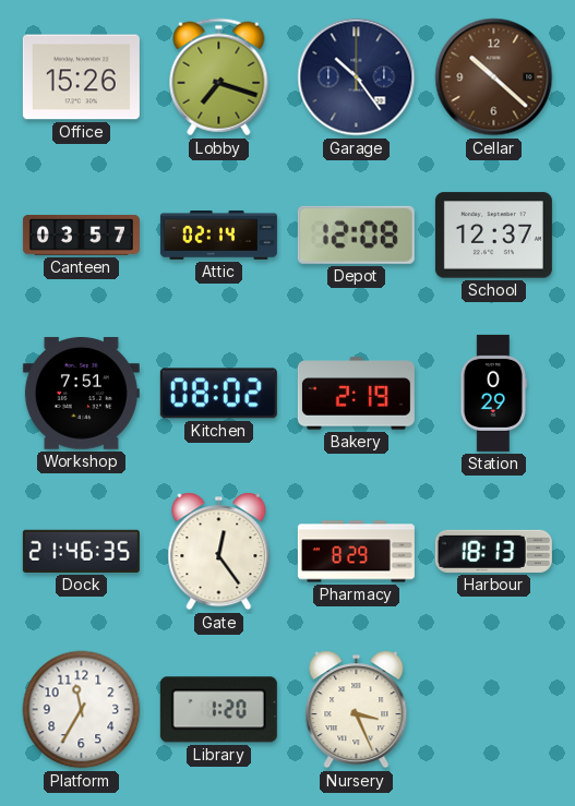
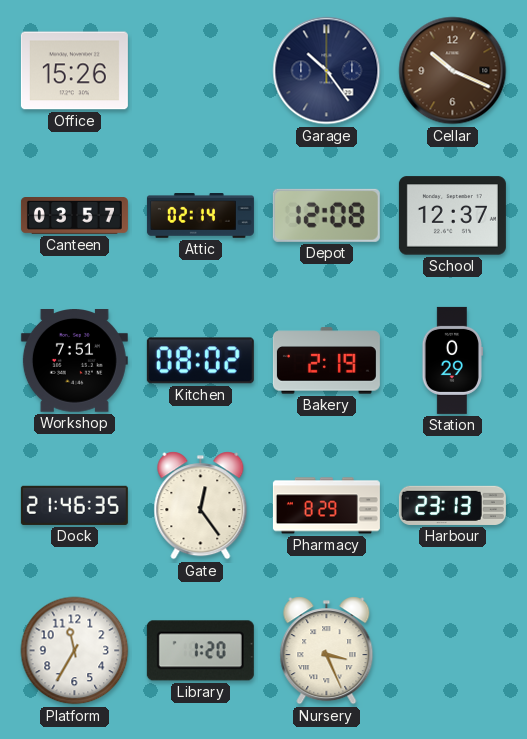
Lobby: 7:18 -> none (219, 77)
Cellar: 10:22 -> 10:19 (453, 71)
Harbour: 18:13 -> 23:13 (452, 505)
